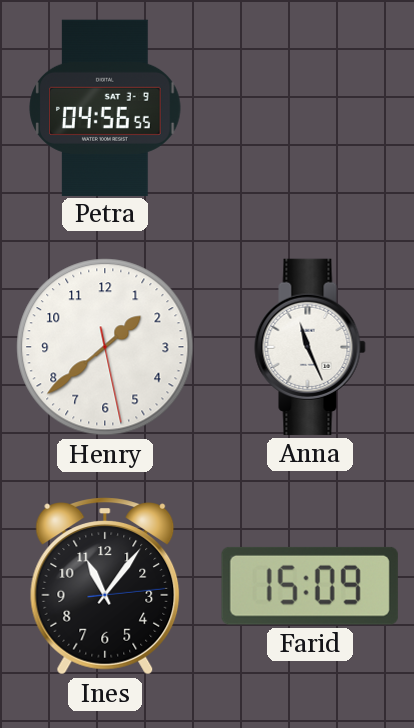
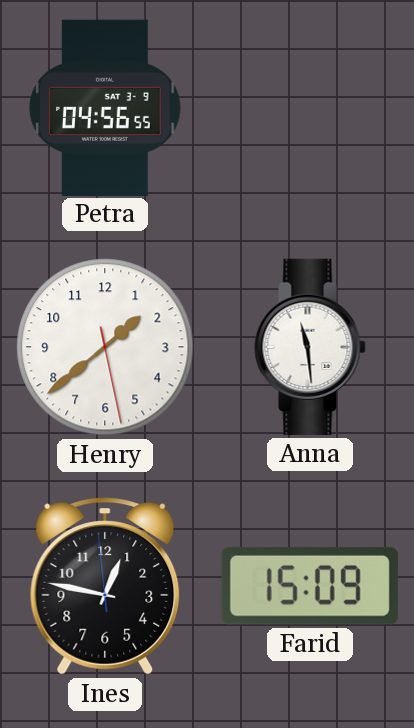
Anna: 11:26 -> 11:29 (310, 347)
Ines: 11:06 -> 12:46 (105, 586)
